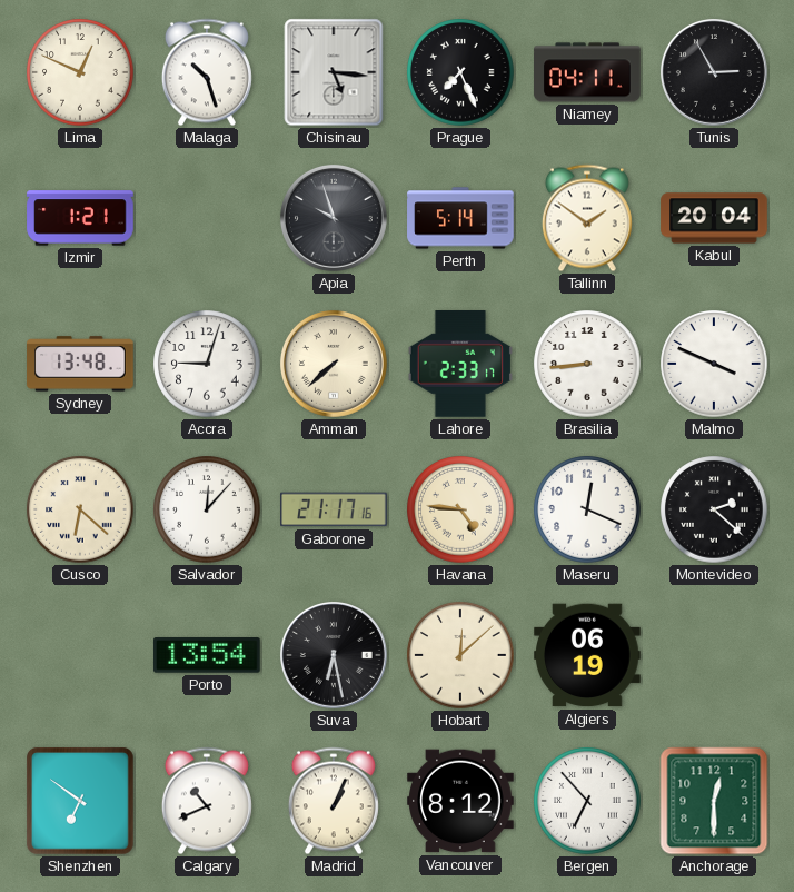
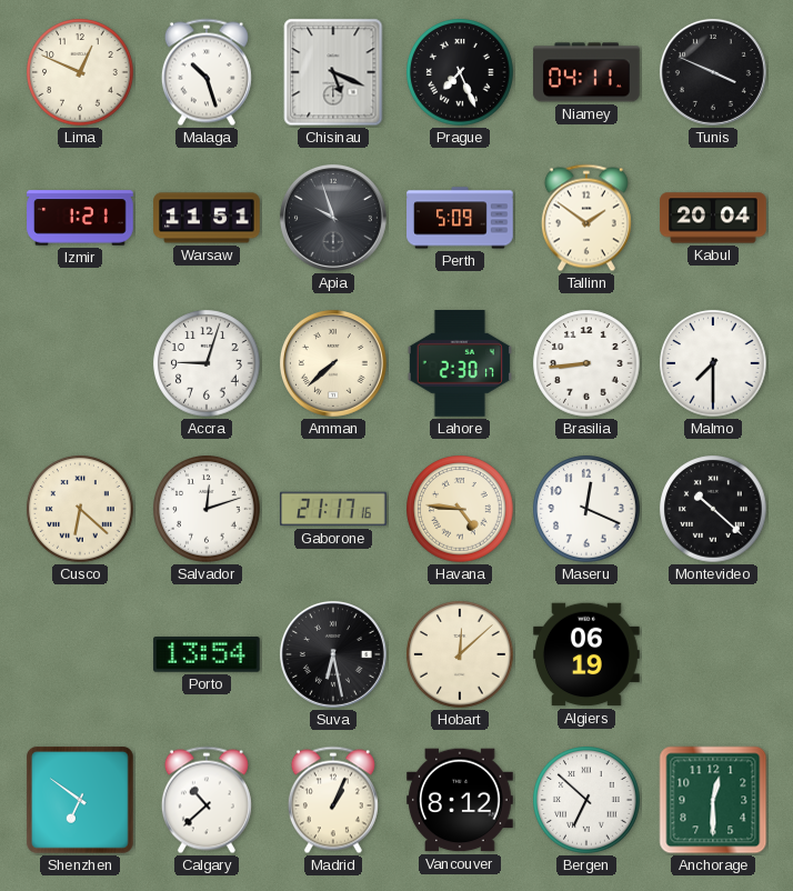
Chisinau: 5:16 -> 5:19 (333, 72)
Tunis: 2:55 -> 3:49 (713, 72)
Warsaw: none -> 11:51 (207, 218)
Perth: 5:14 -> 5:09 (460, 218)
Sydney: 13:48 -> none (80, 364)
Lahore: 2:33 -> 2:30 (460, 364)
Malmo: 3:49 -> 7:30 (713, 363)
Salvador: 12:07 -> 12:12 (207, 509)
Montevideo: 2:22 -> 10:22 (713, 509)
Calgary: 10:41 -> 10:38 (207, 800)
Bergen: 6:53 -> 6:52 (586, 800)
